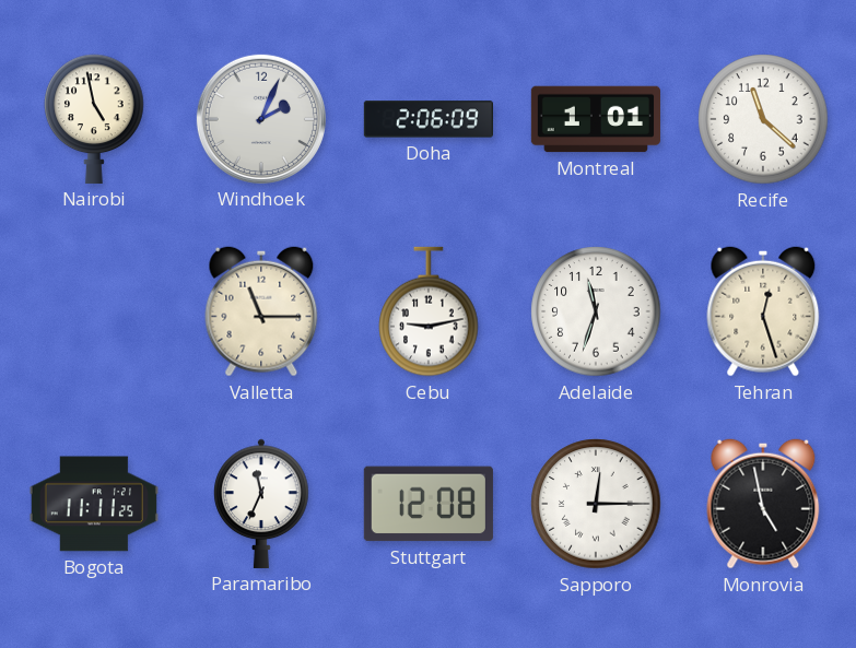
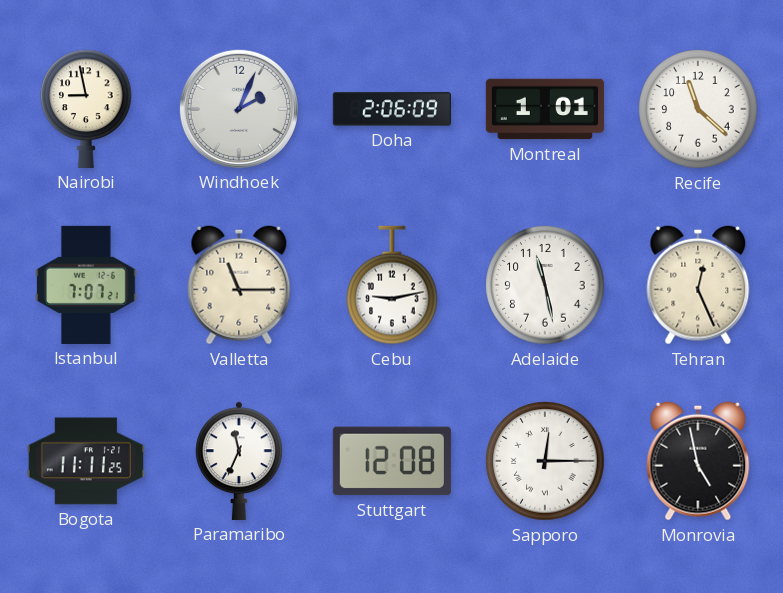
Nairobi: 4:58 -> 8:58 (86, 109)
Istanbul: none -> 7:07 (86, 285)
Adelaide: 11:33 -> 11:28 (545, 285)
Tehran: 12:27 -> 12:26 (698, 285)
